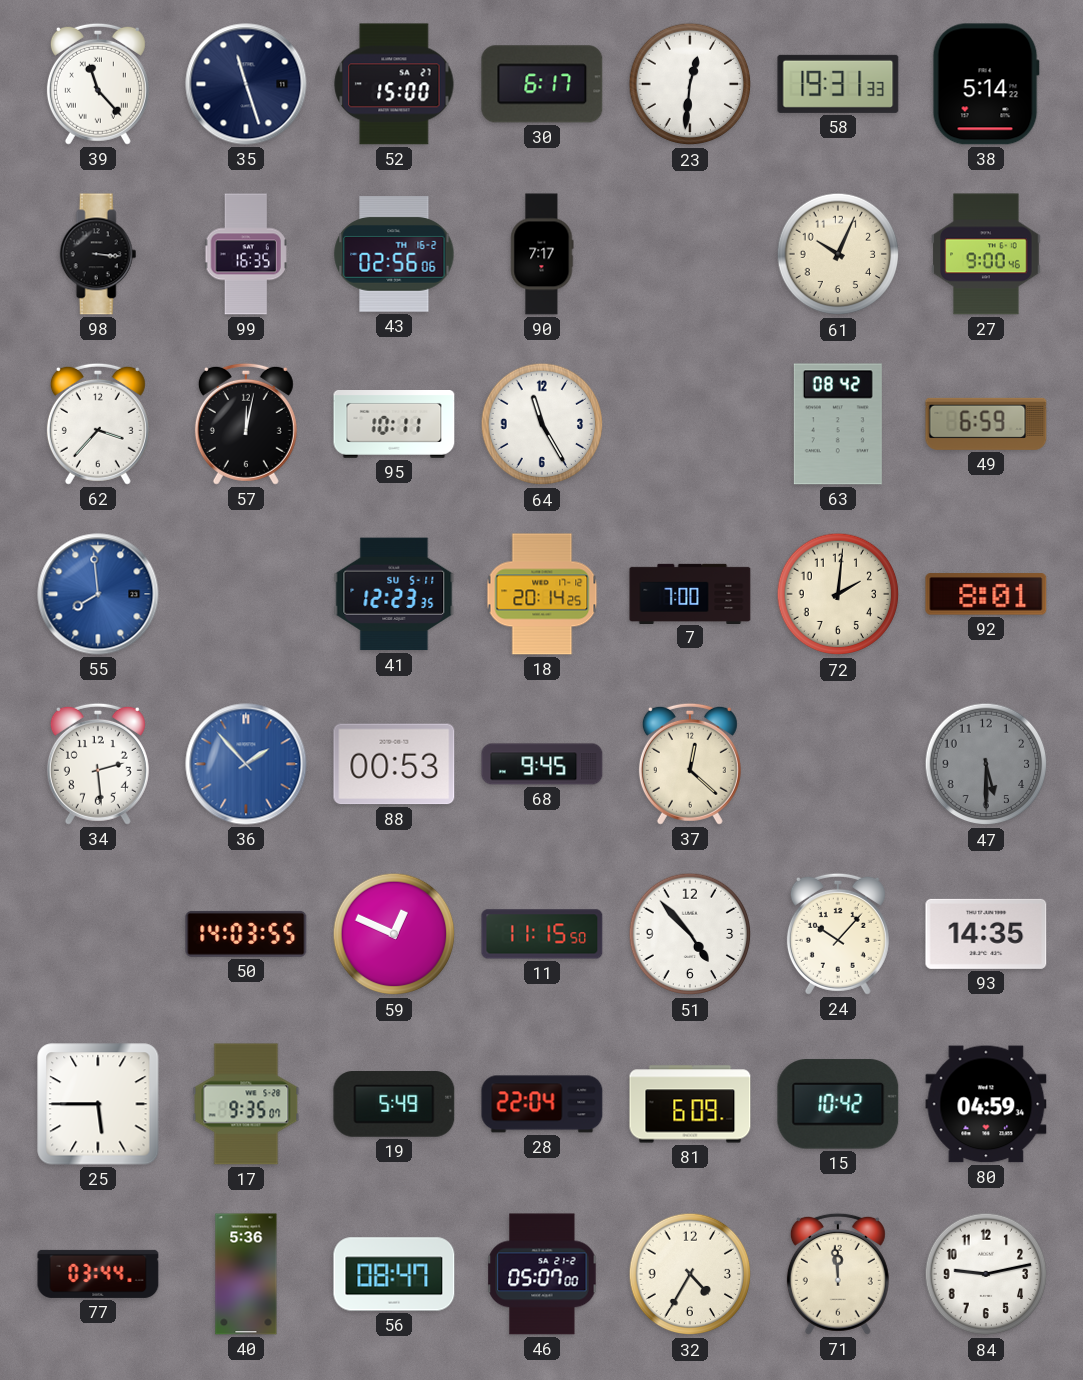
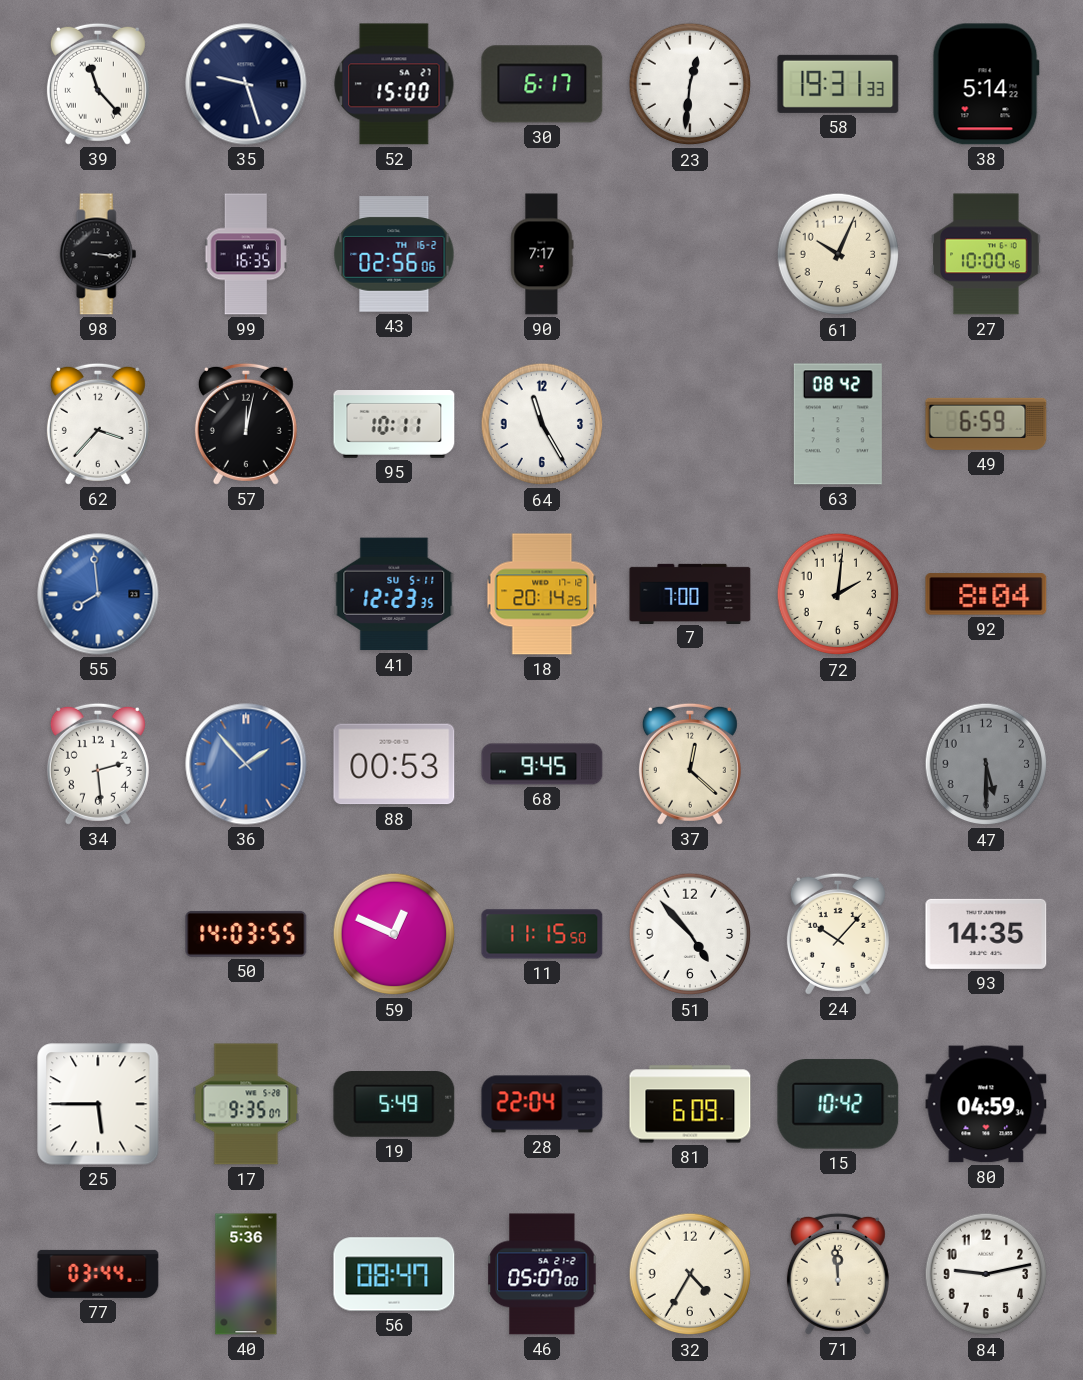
35: 11:27 -> 9:27 (246, 84)
27: 9:00 -> 10:00 (986, 254)
92: 8:01 -> 8:04 (986, 594)
